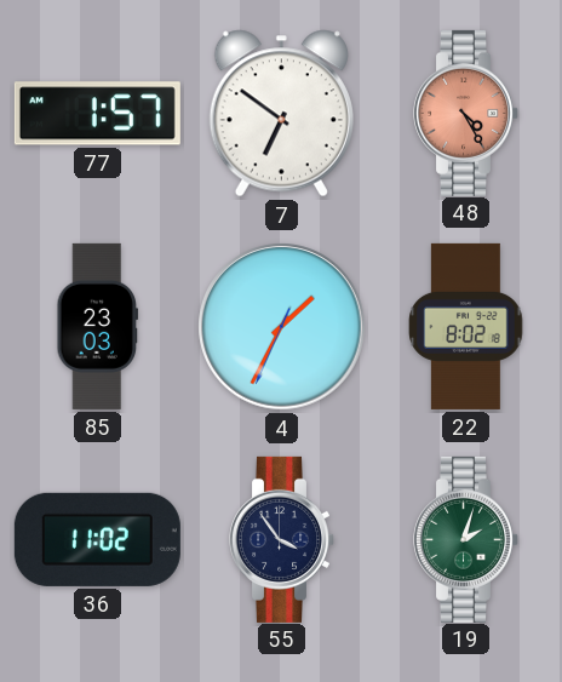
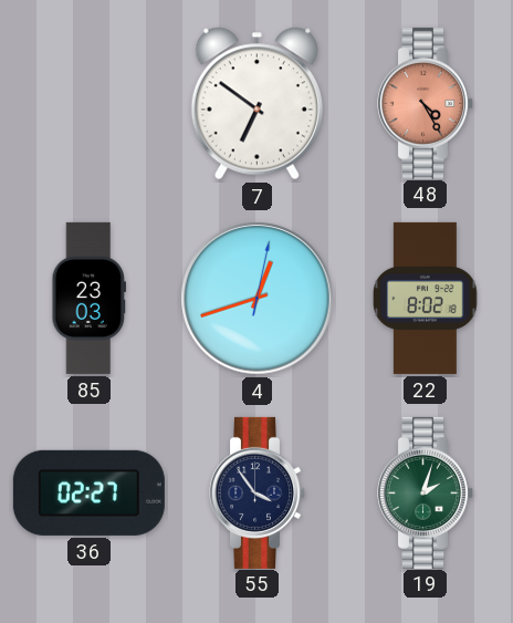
77: 1:57 -> none (97, 114)
4: 1:34 -> 12:42 (258, 299)
36: 11:02 -> 02:27 (88, 492)
